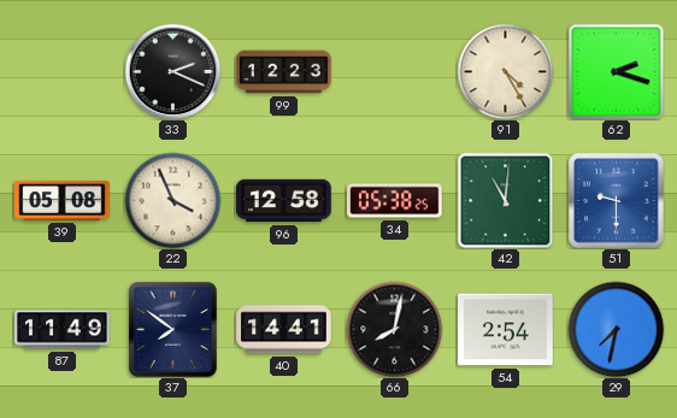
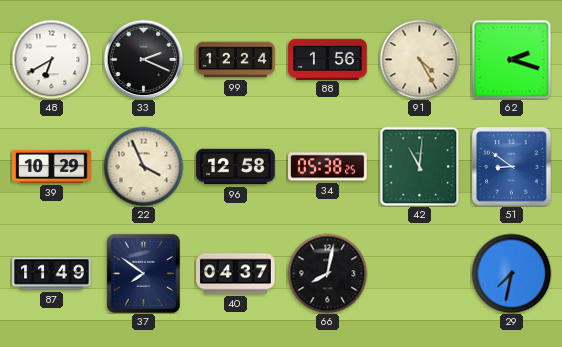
48: none -> 6:40 (51, 59)
99: 12:23 -> 12:24 (236, 60)
88: none -> 1:56 (328, 59)
39: 05:08 -> 10:29 (52, 166)
51: 9:30 -> 8:51 (512, 167)
40: 14:41 -> 04:37 (236, 274)
54: 2:54 -> none (506, 330)
